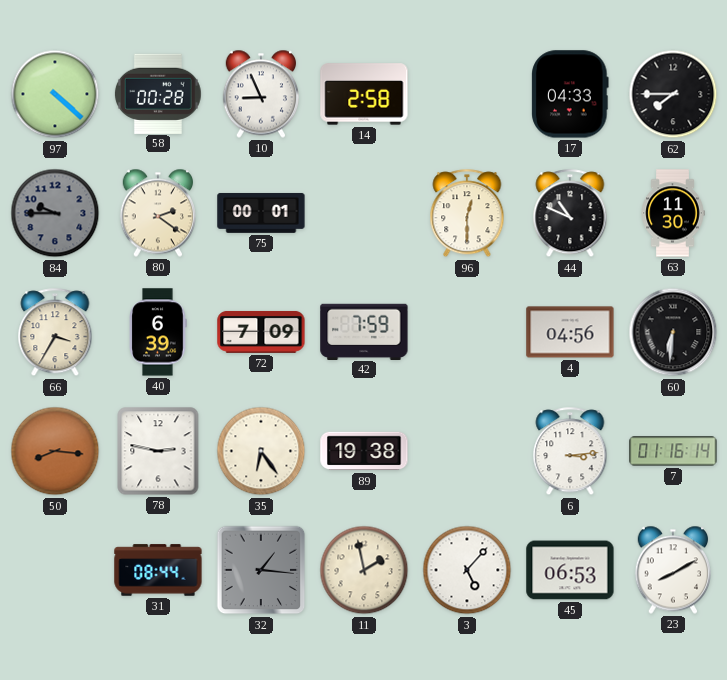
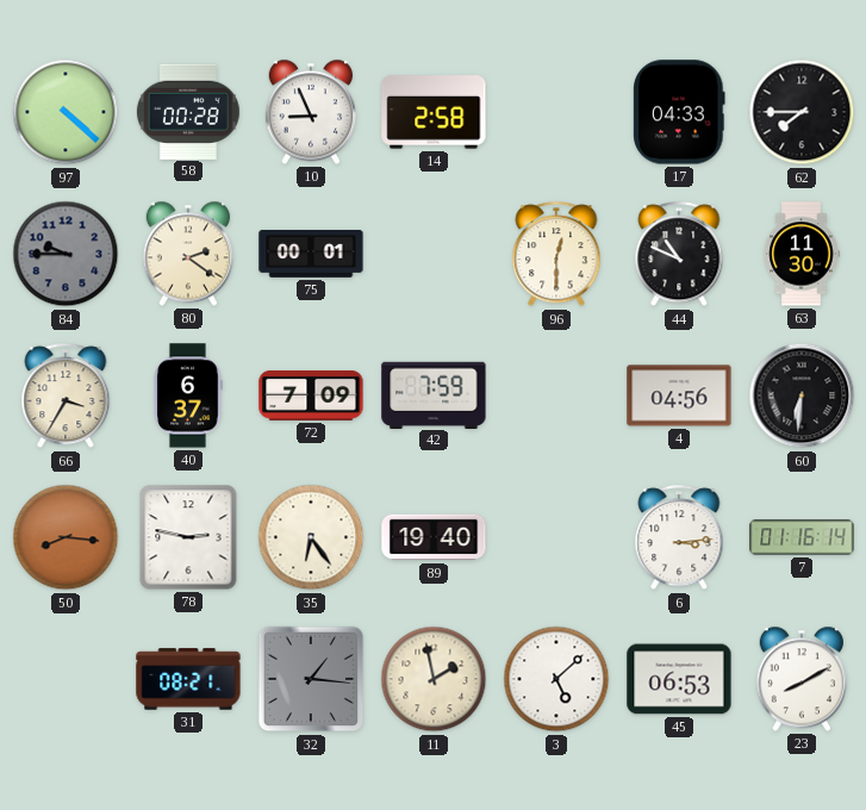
40: 6:39 -> 6:37 (188, 395)
89: 19:38 -> 19:40 (434, 537)
31: 08:44 -> 08:21 (188, 679)
3: 5:07 -> 5:08 (556, 679)
